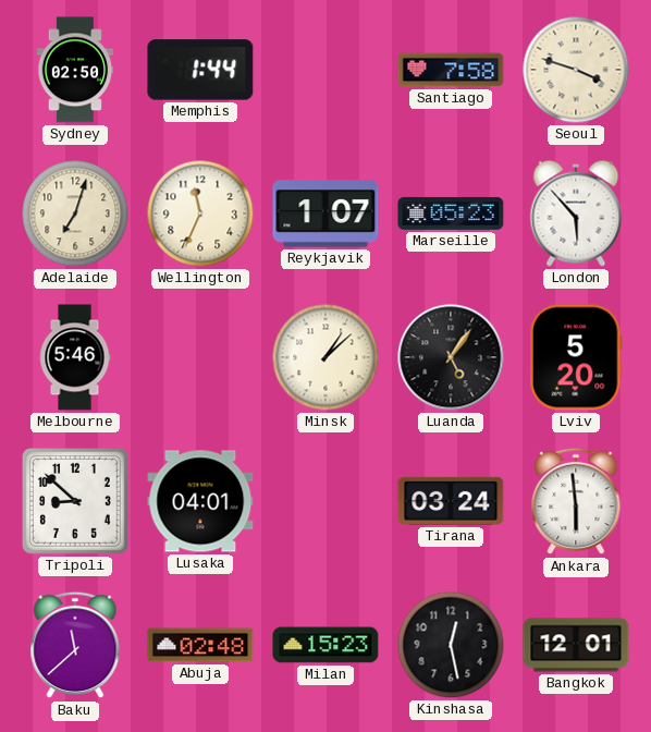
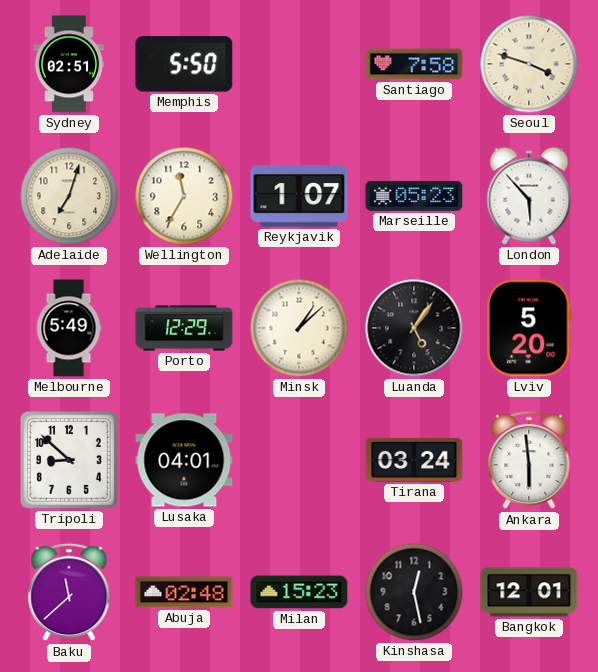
Sydney: 02:50 -> 02:51 (69, 64)
Memphis: 1:44 -> 5:50 (184, 64)
Wellington: 11:34 -> 11:35 (184, 196)
Melbourne: 5:46 -> 5:49 (69, 328)
Porto: none -> 12:29 (184, 328)
